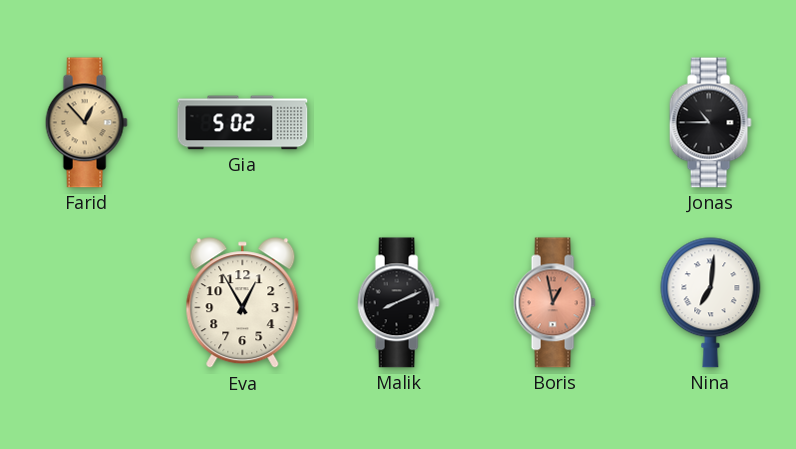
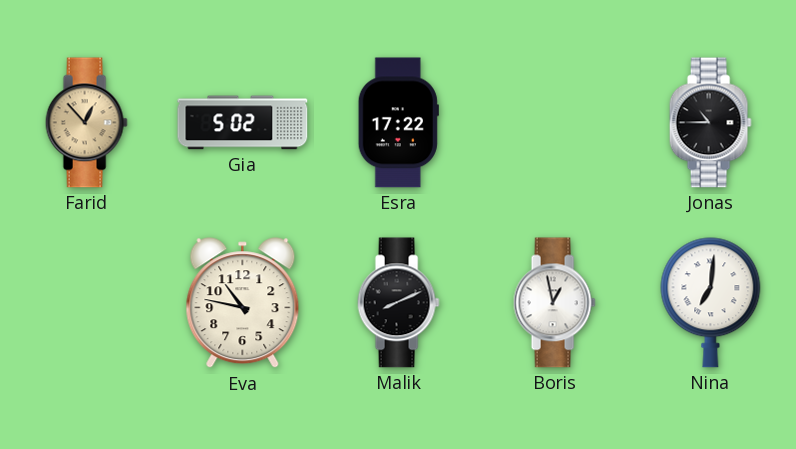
Esra: none -> 17:22 (398, 123)
Eva: 12:55 -> 10:47 (243, 303)
Boris dial: salmon -> white (554, 303)
